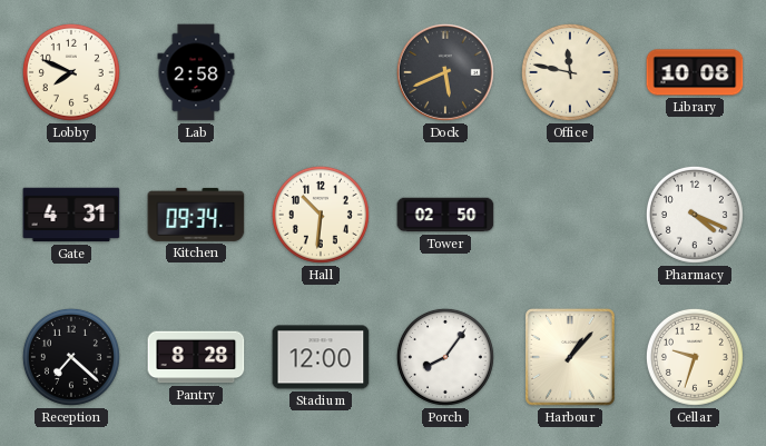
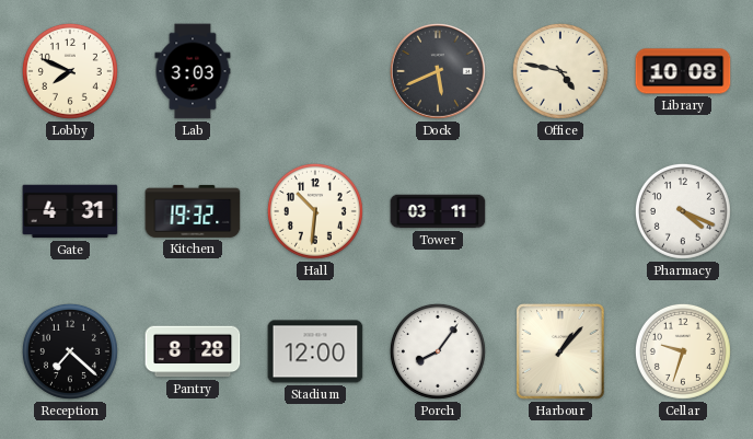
Lab: 2:58 -> 3:03 (193, 71)
Office: 11:47 -> 4:47 (560, 71)
Kitchen: 09:34 -> 19:32 (193, 211)
Tower: 02:50 -> 03:11 (438, 211)
